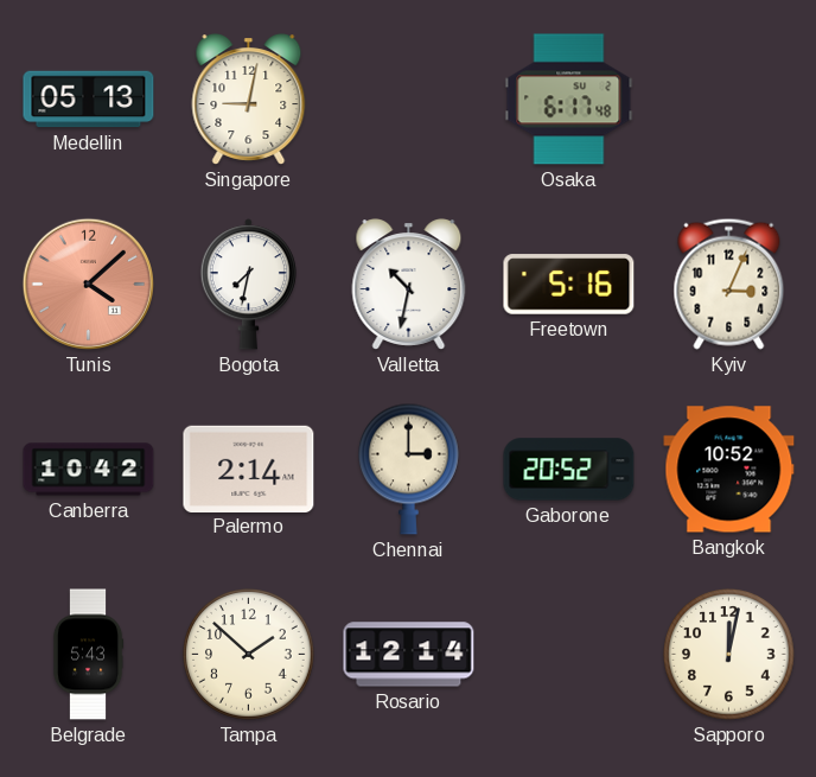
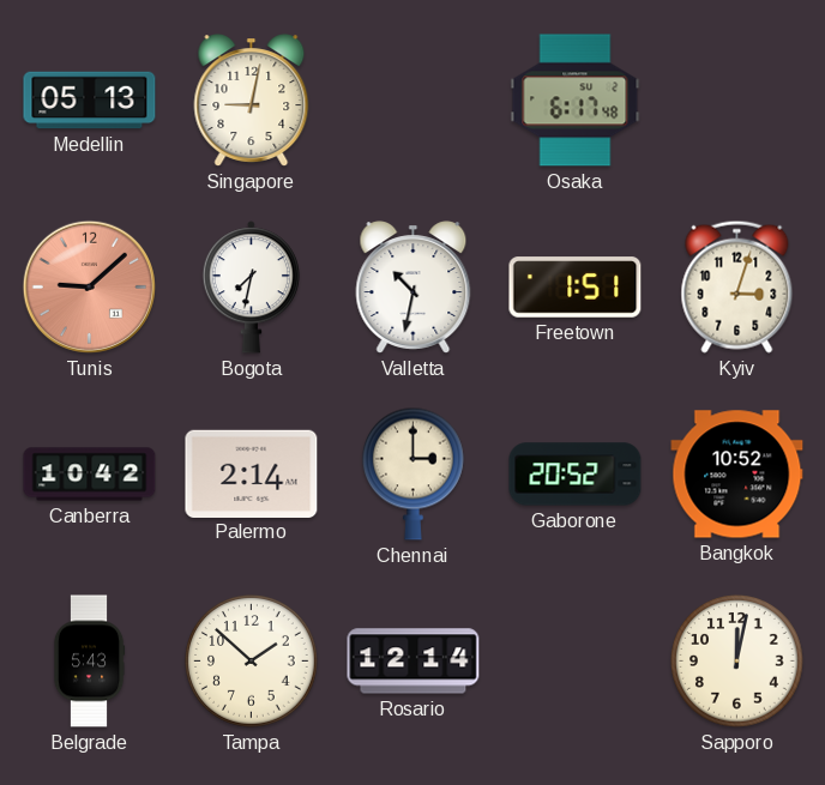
Tunis: 4:08 -> 9:08 (89, 286)
Freetown: 5:16 -> 1:51 (576, 288)
Kyiv: 3:04 -> 3:03 (737, 286)
